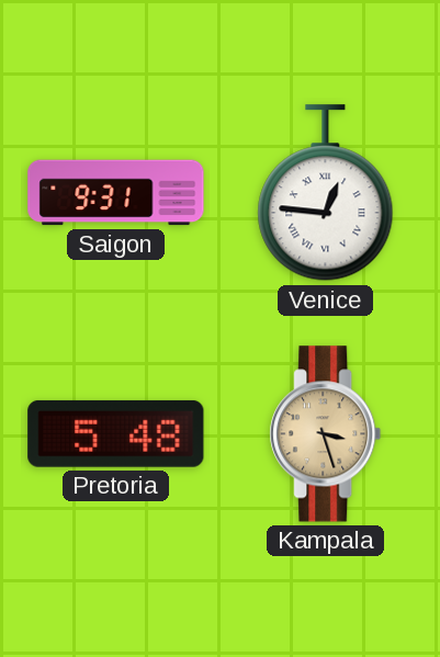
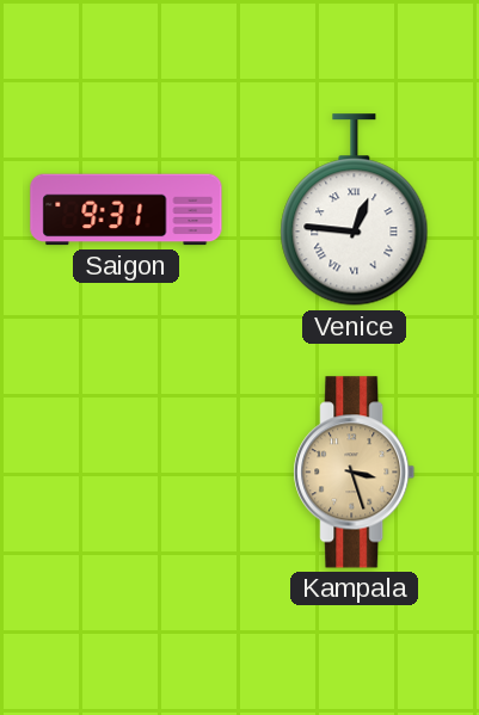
Pretoria: 5:48 -> none (116, 433)
